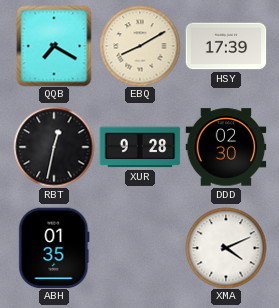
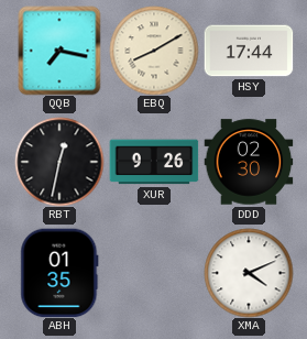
QQB: 7:20 -> 7:17 (59, 51)
HSY: 17:39 -> 17:44 (249, 51)
XUR: 9:28 -> 9:26 (154, 162)
